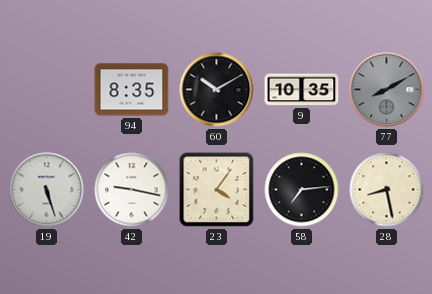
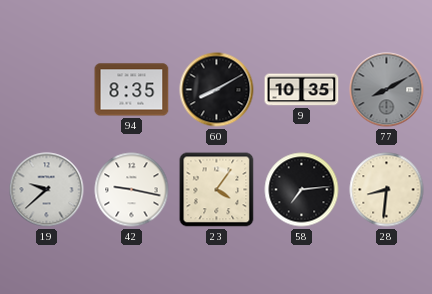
60: 10:10 -> 8:10 (217, 90)
19: 5:27 -> 9:38 (47, 190)
28: 8:28 -> 8:31 (387, 190)
